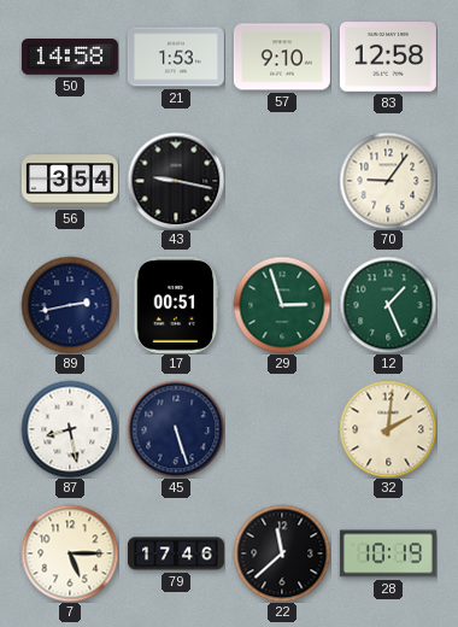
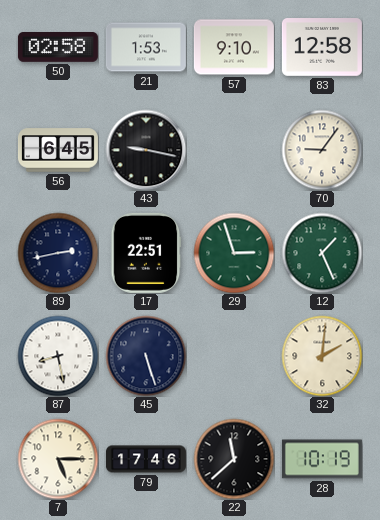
50: 14:58 -> 02:58 (58, 47)
56: 3:54 -> 6:45 (58, 150)
17: 00:51 -> 22:51 (146, 253)
